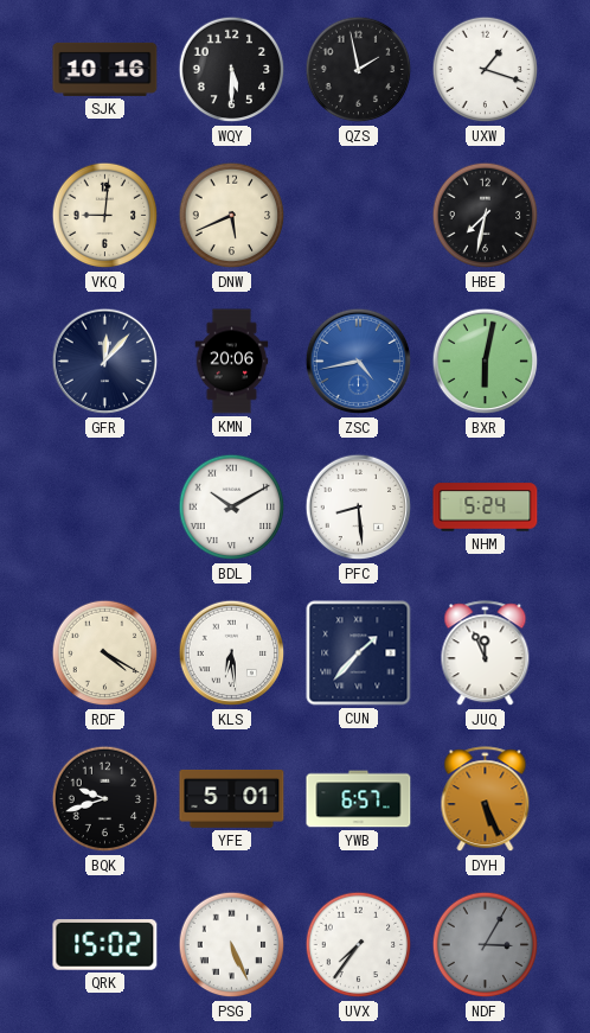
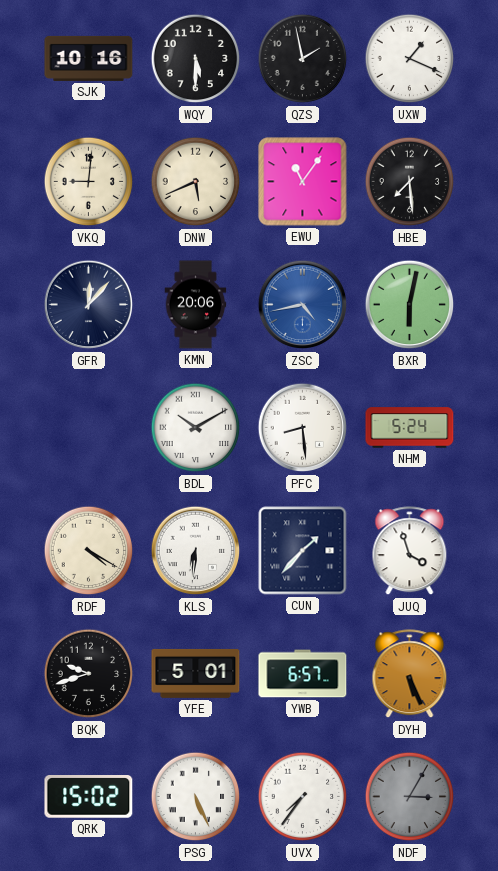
UXW: 1:18 -> 1:19 (410, 59)
EWU: none -> 11:06 (303, 182)
HBE: 7:32 -> 7:29 (410, 182)
KLS: 6:29 -> 6:31 (196, 551)
JUQ: 11:56 -> 3:57 (410, 551)
